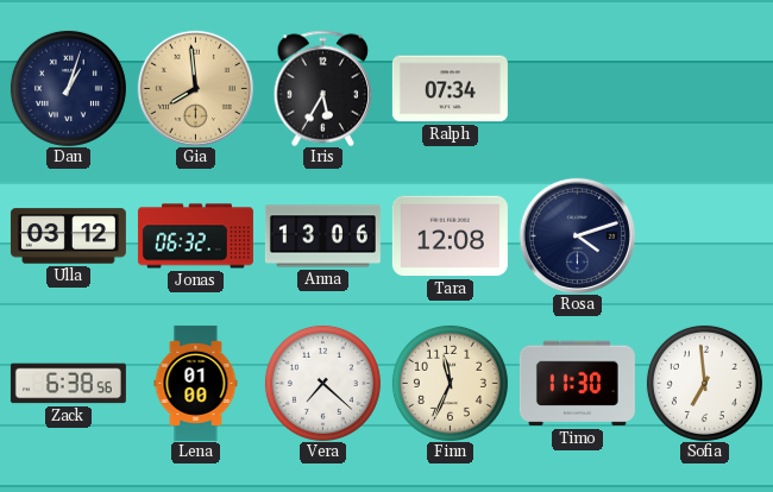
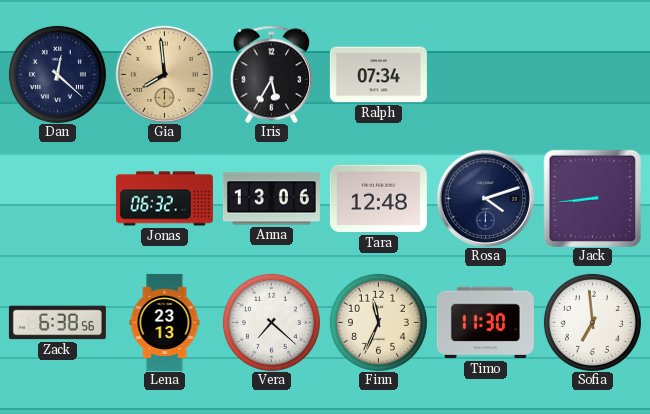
Dan: 1:03 -> 12:22 (57, 74)
Ulla: 03:12 -> none (68, 236)
Tara: 12:08 -> 12:48 (378, 199)
Jack: none -> 8:44 (592, 198)
Lena: 01:00 -> 23:13 (165, 322)
